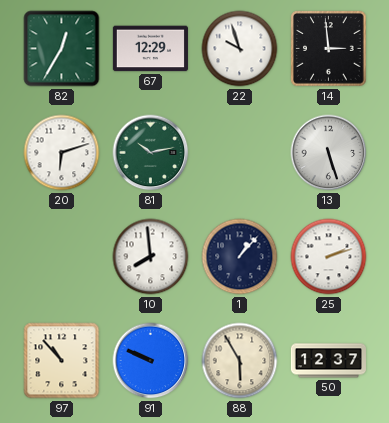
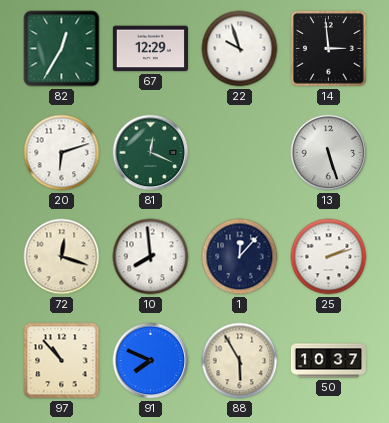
81: 10:13 -> 12:19 (151, 153)
72: none -> 12:18 (62, 257)
1: 1:07 -> 12:07 (240, 257)
91: 9:49 -> 7:49 (151, 361)
50: 12:37 -> 10:37 (328, 361)
